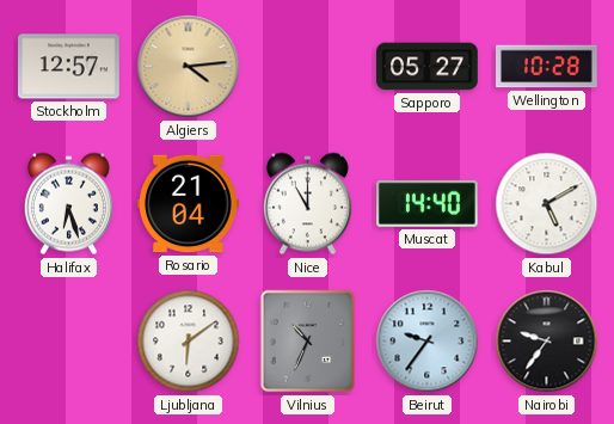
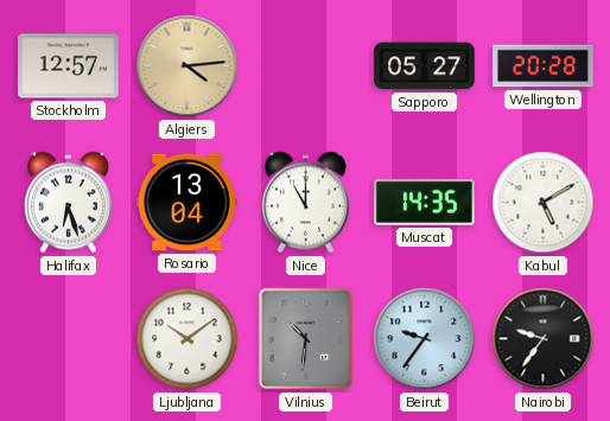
Wellington: 10:28 -> 20:28 (544, 66)
Rosario: 21:04 -> 13:04 (188, 203)
Muscat: 14:40 -> 14:35 (425, 202)
Ljubljana: 6:09 -> 10:09 (188, 339)
Vilnius: 10:34 -> 10:31 (306, 339)
